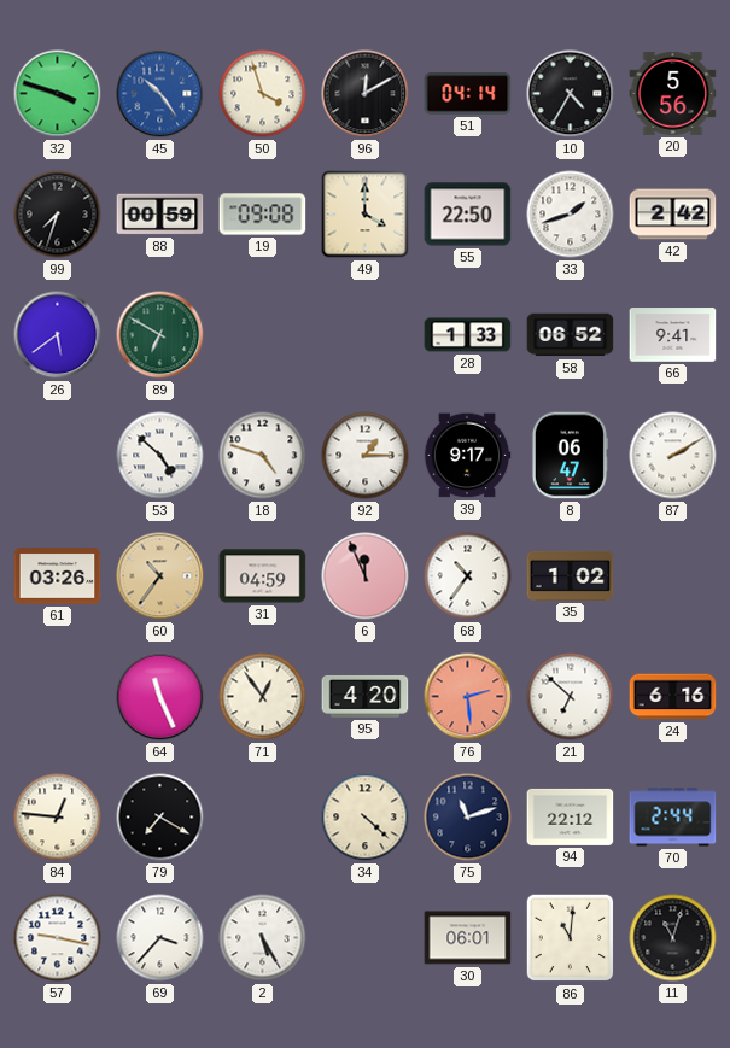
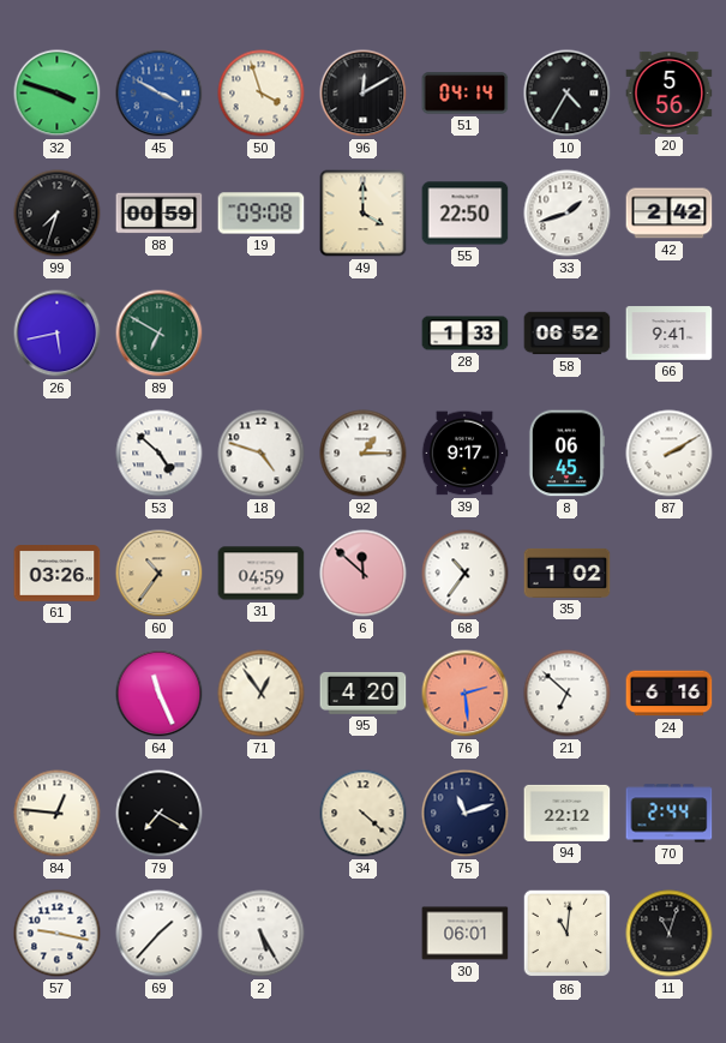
45: 10:24 -> 3:50 (160, 94)
26: 5:39 -> 5:43 (58, 334)
8: 06:47 -> 06:45 (566, 454)
6: 11:56 -> 11:52 (364, 574)
69: 3:37 -> 1:37 (160, 934)
